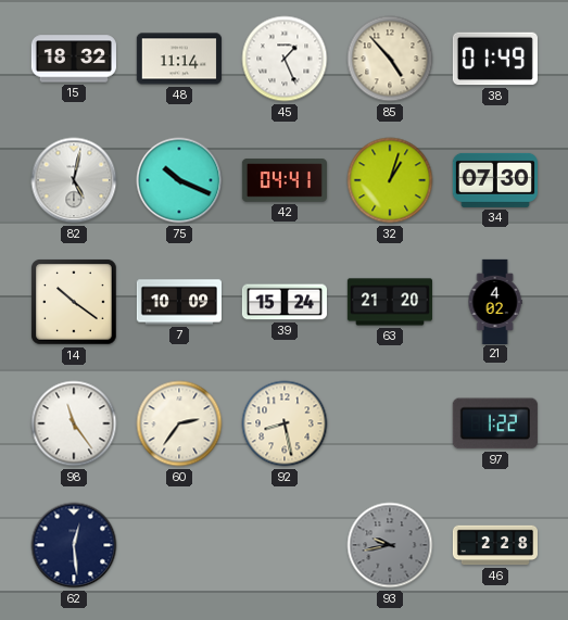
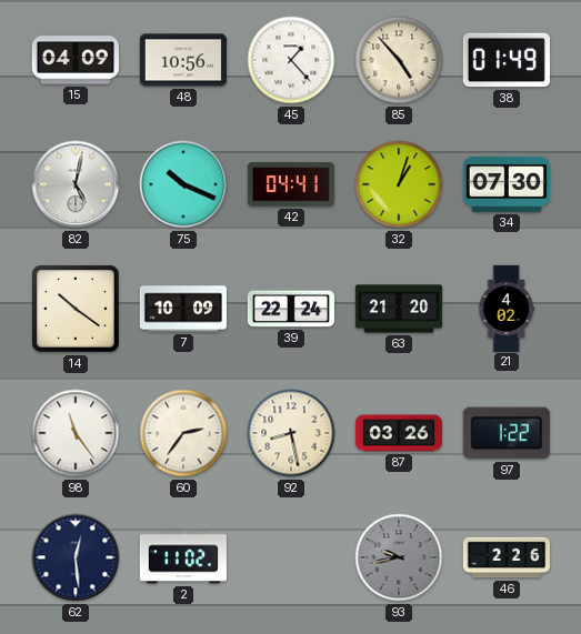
15: 18:32 -> 04:09 (76, 60)
48: 11:14 -> 10:56 (183, 60)
45: 1:26 -> 1:23 (291, 60)
39: 15:24 -> 22:24 (290, 309)
87: none -> 03:26 (399, 433)
2: none -> 11:02 (182, 557)
46: 2:28 -> 2:26 (505, 557)
